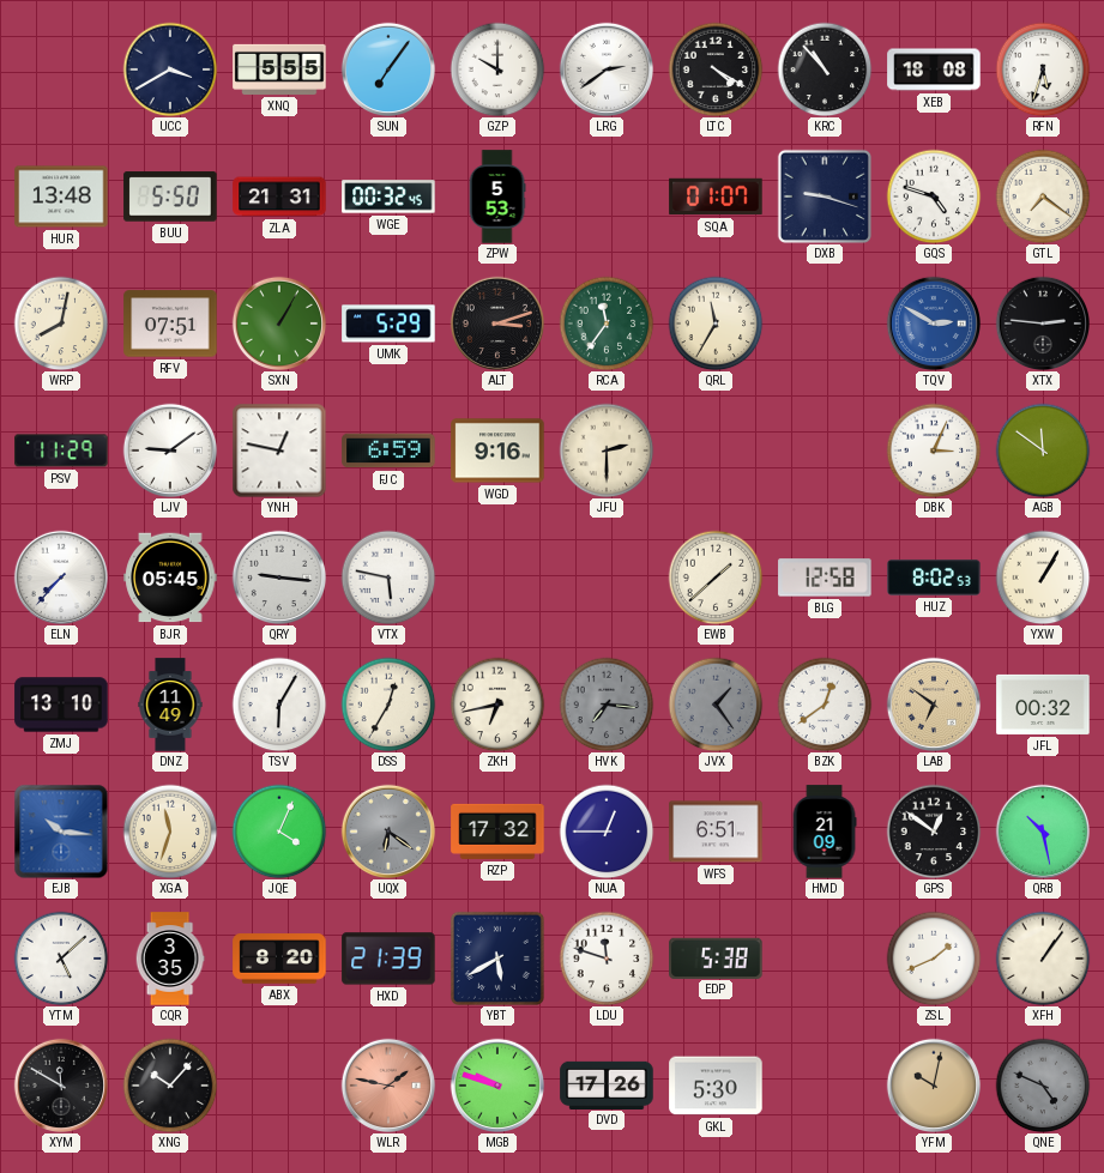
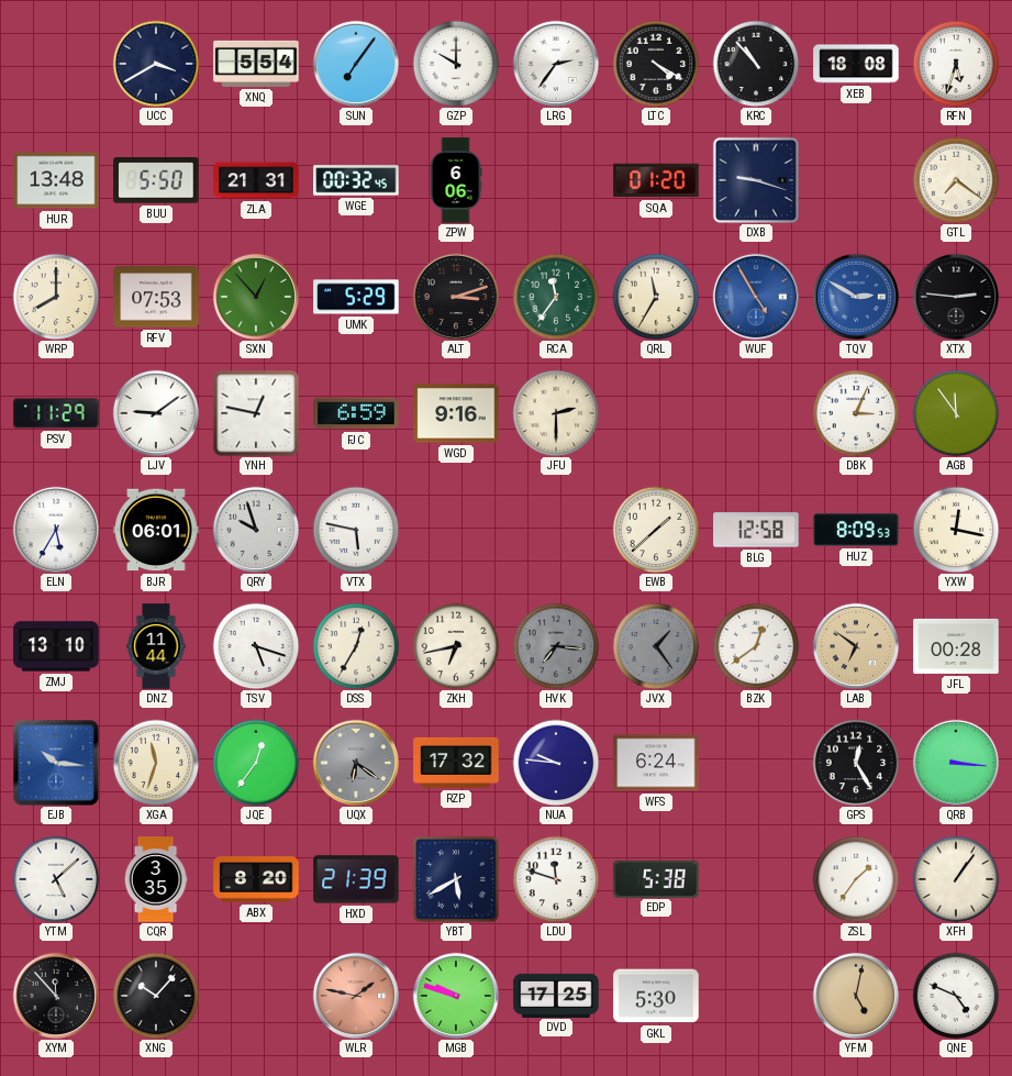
XNQ: 5:55 -> 5:54 (256, 64)
LRG: 2:39 -> 2:36 (555, 63)
ZPW: 5:53 -> 6:06 (456, 180)
SQA: 01:07 -> 01:20 (656, 180)
GQS: 4:48 -> none (934, 196)
WRP: 8:02 -> 8:00 (56, 297)
RFV: 07:51 -> 07:53 (156, 297)
SXN: 1:05 -> 12:53 (255, 296)
WUF: none -> 4:55 (755, 296)
AGB: 11:51 -> 11:54 (956, 413)
ELN: 7:37 -> 5:35 (55, 529)
BJR: 05:45 -> 06:01 (156, 530)
QRY: 9:16 -> 9:57 (255, 529)
HUZ: 8:02 -> 8:09 (856, 530)
YXW: 1:05 -> 12:17 (956, 530)
DNZ: 11:49 -> 11:44 (156, 646)
TSV: 6:05 -> 5:18 (256, 646)
JFL: 00:32 -> 00:28 (956, 646)
JQE: 4:04 -> 12:36 (256, 763)
NUA: 12:45 -> 9:46 (556, 763)
WFS: 6:51 -> 6:24 (656, 763)
HMD: 21:09 -> none (825, 832)
GPS: 12:51 -> 12:25 (856, 763)
QRB: 10:28 -> 3:16 (955, 762)
ZSL: 1:41 -> 1:36 (856, 879)
XYM: 11:50 -> 11:53 (55, 995)
DVD: 17:26 -> 17:25 (556, 995)
YFM: 10:02 -> 5:02 (855, 995)
QNE dial: grey -> white (956, 996)
